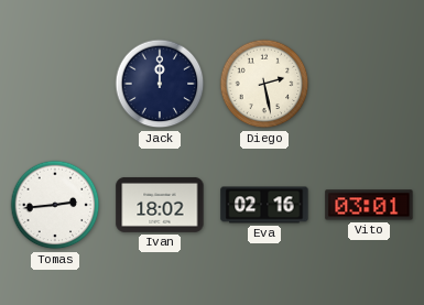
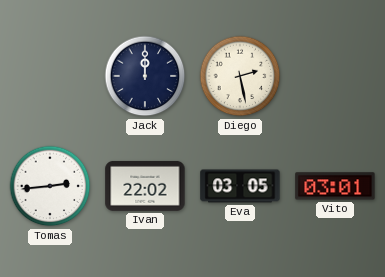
Ivan: 18:02 -> 22:02 (145, 186)
Eva: 02:16 -> 03:05 (240, 186)
